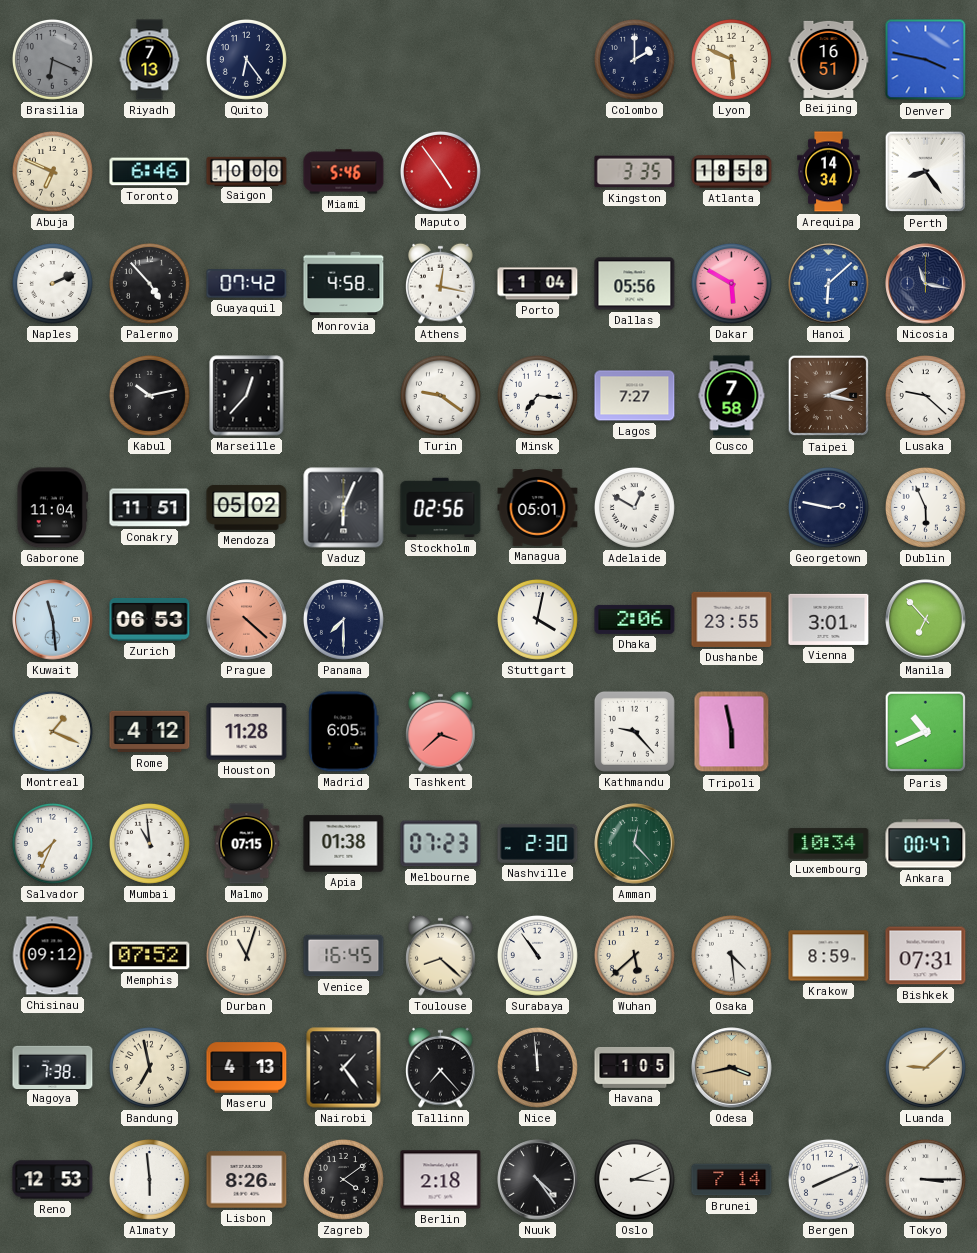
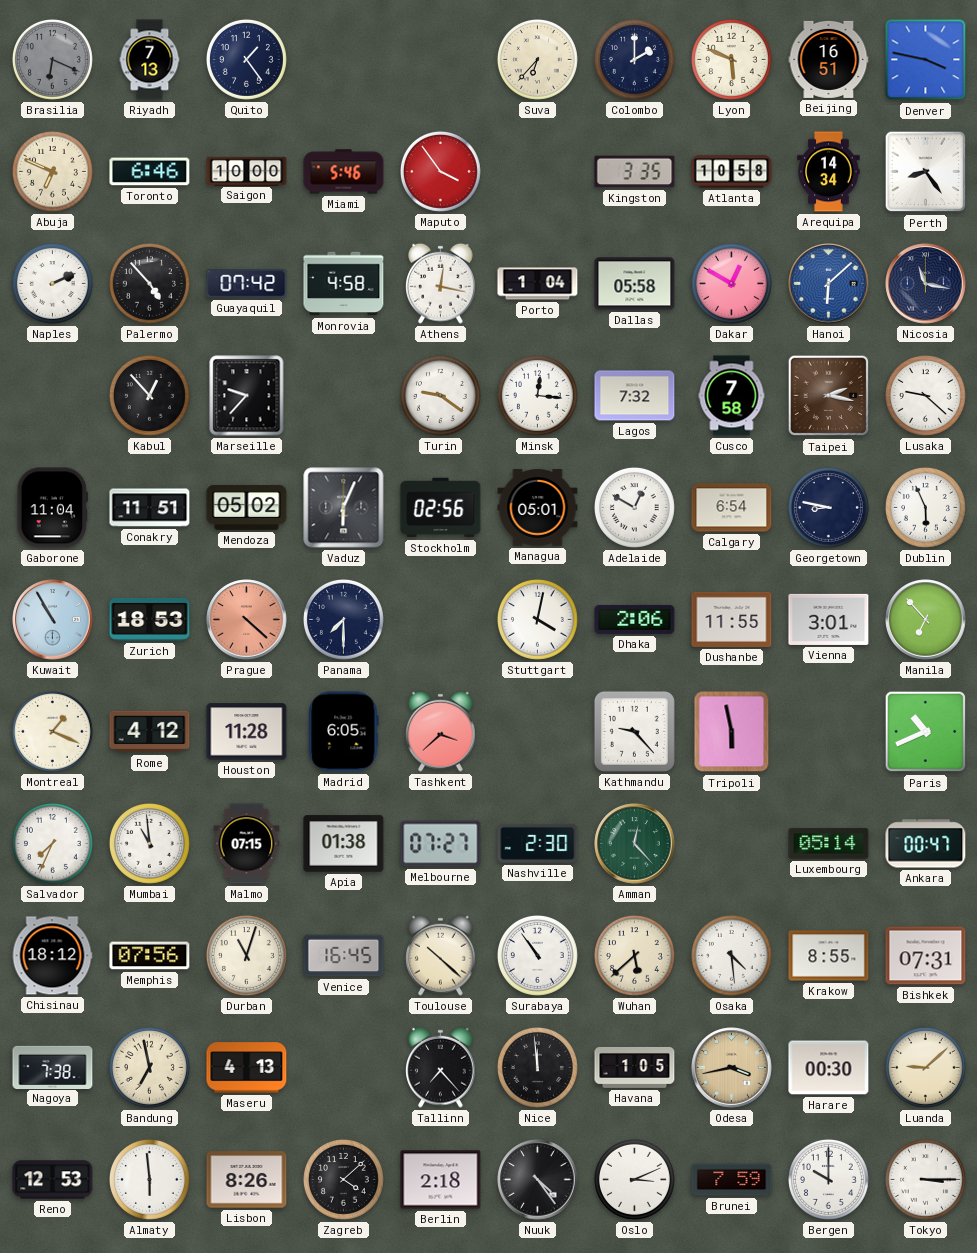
Quito: 6:24 -> 1:24 (246, 59)
Suva: none -> 6:37 (537, 59)
Maputo: 4:54 -> 3:54 (440, 171)
Atlanta: 18:58 -> 10:58 (732, 172)
Dallas: 05:56 -> 05:58 (635, 284)
Dakar: 5:50 -> 12:50 (731, 283)
Kabul: 10:13 -> 12:53 (149, 395)
Marseille: 12:37 -> 9:37 (247, 396)
Minsk: 7:16 -> 12:16 (537, 395)
Lagos: 7:27 -> 7:32 (635, 396)
Calgary: none -> 6:54 (732, 508)
Georgetown: 2:47 -> 8:47 (828, 507)
Kuwait: 11:29 -> 10:55 (53, 620)
Zurich: 06:53 -> 18:53 (150, 619)
Dushanbe: 23:55 -> 11:55 (732, 619)
Melbourne: 07:23 -> 07:27 (441, 844)
Luxembourg: 10:34 -> 05:14 (829, 844)
Chisinau: 09:12 -> 18:12 (52, 956)
Memphis: 07:52 -> 07:56 (150, 956)
Toulouse: 8:22 -> 10:22 (441, 955)
Krakow: 8:59 -> 8:55 (829, 956)
Nairobi: 1:24 -> none (344, 1068)
Harare: none -> 00:30 (829, 1068)
Zagreb: 4:09 -> 4:08 (343, 1179)
Brunei: 7:14 -> 7:59 (732, 1180)
Bergen: 8:11 -> 10:00 (828, 1179)
